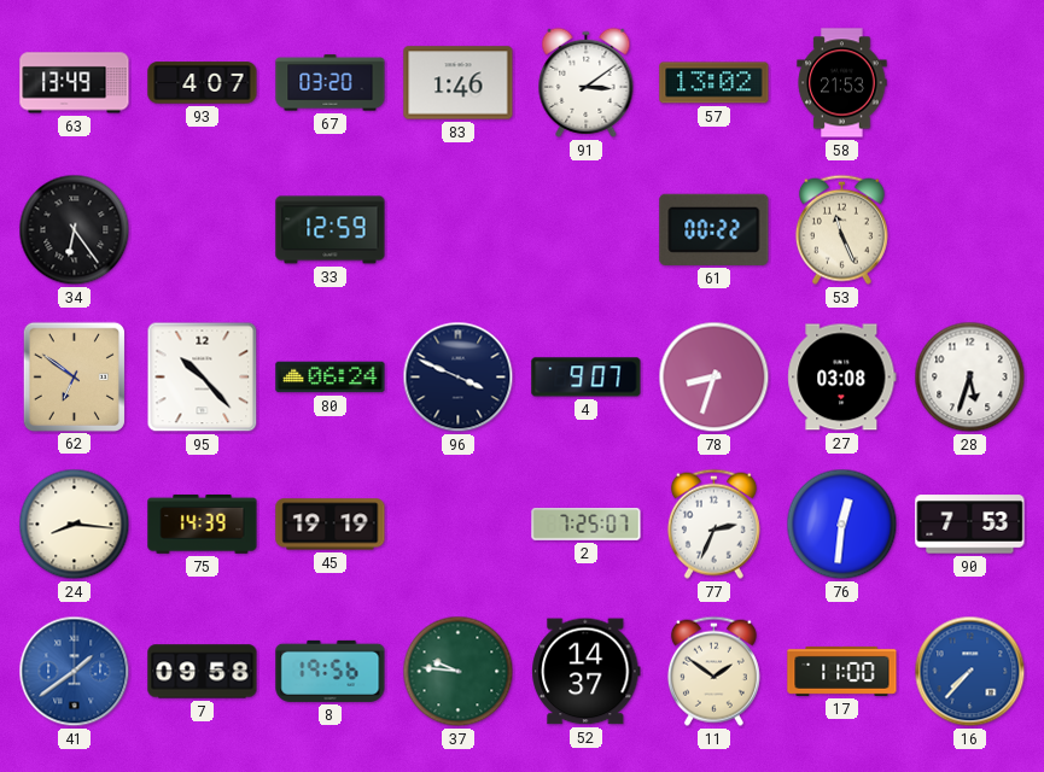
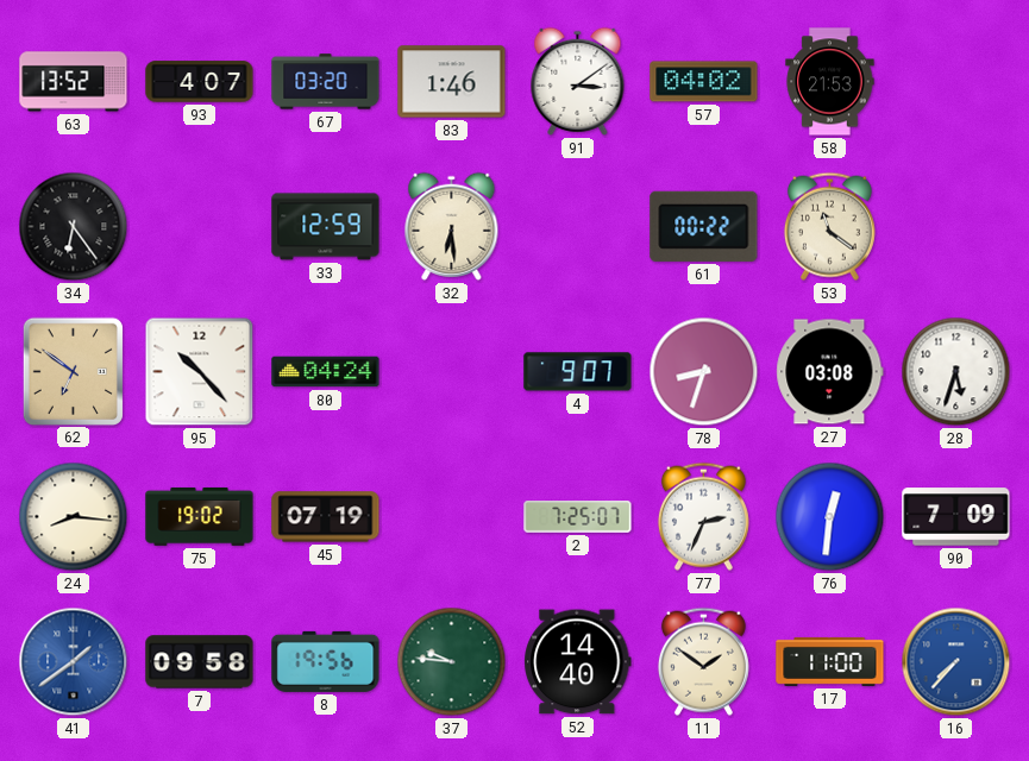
63: 13:49 -> 13:52 (74, 82)
57: 13:02 -> 04:02 (704, 82)
32: none -> 6:29 (452, 226)
53: 11:26 -> 11:21 (829, 226)
80: 06:24 -> 04:24 (326, 372)
96: 3:49 -> none (459, 378)
75: 14:39 -> 19:02 (200, 516)
45: 19:19 -> 07:19 (326, 517)
90: 7:53 -> 7:09 (956, 517)
52: 14:37 -> 14:40 (578, 662)
